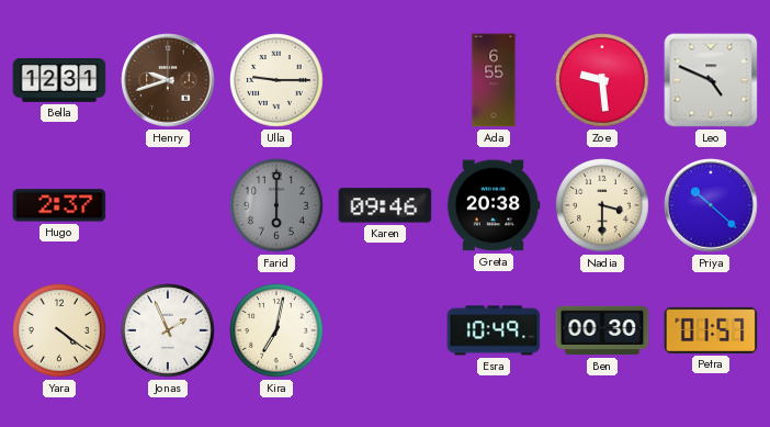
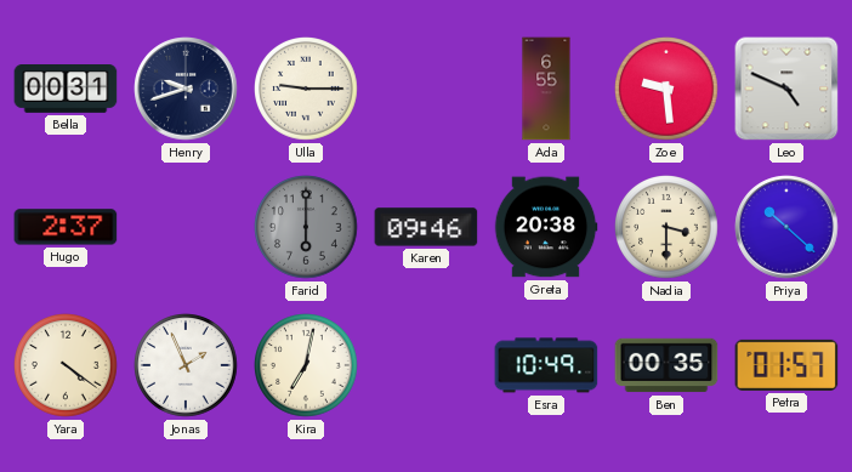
Bella: 12:31 -> 00:31 (66, 90)
Henry dial: brown -> navy (186, 89)
Ben: 00:30 -> 00:35 (666, 365)
